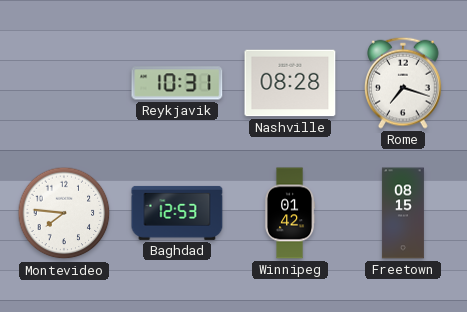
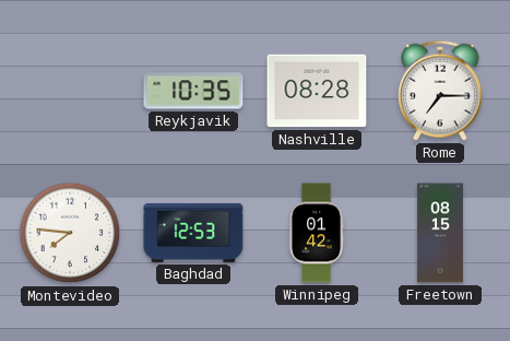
Reykjavik: 10:31 -> 10:35 (193, 91)
Rome: 7:18 -> 7:15 (441, 91)
